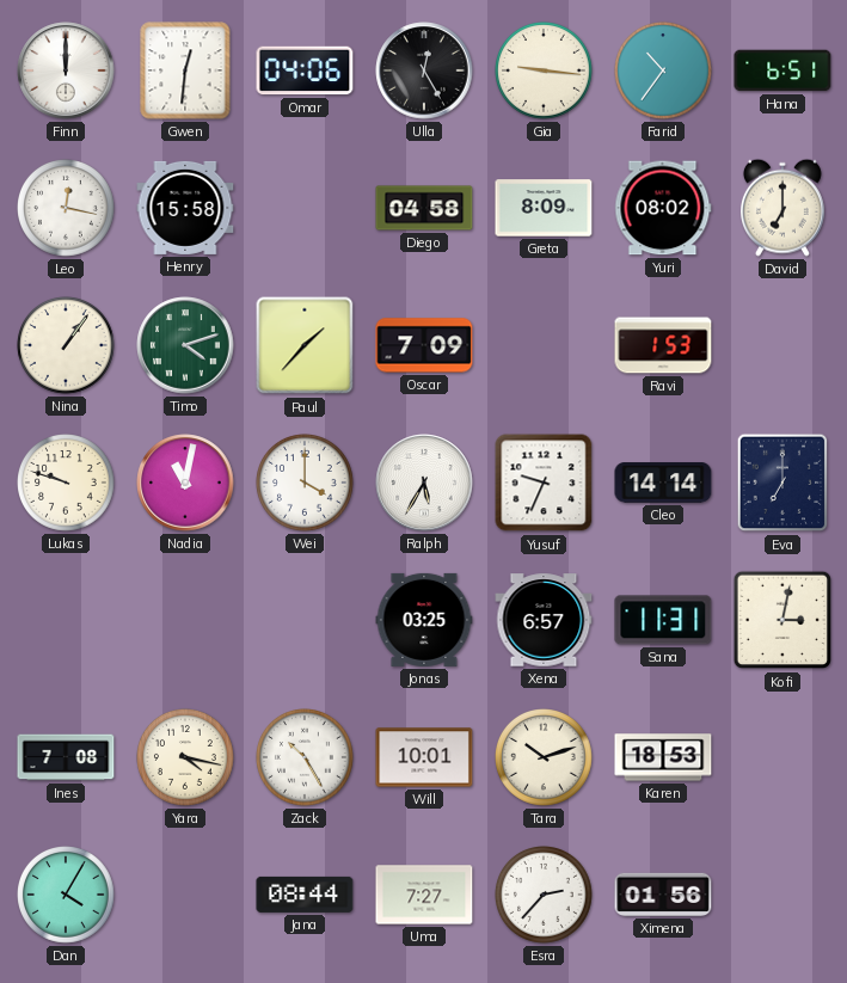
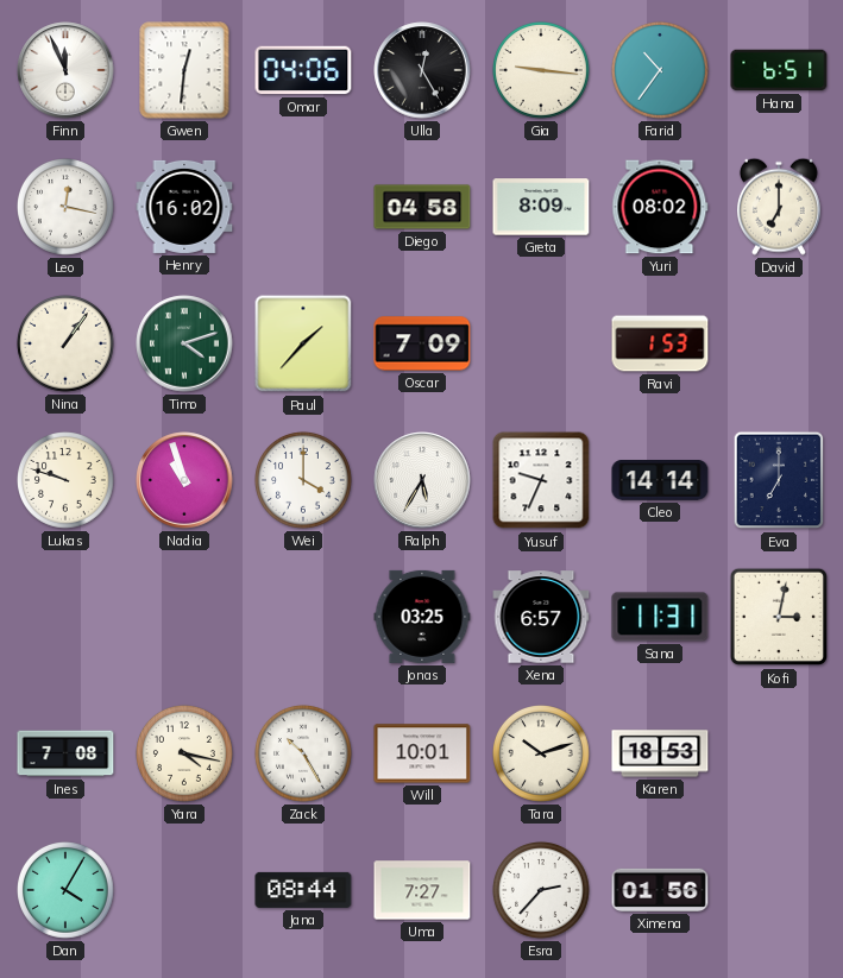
Finn: 12:00 -> 11:56 (65, 70)
Henry: 15:58 -> 16:02 (184, 207)
Nadia: 11:02 -> 10:57 (184, 480)
